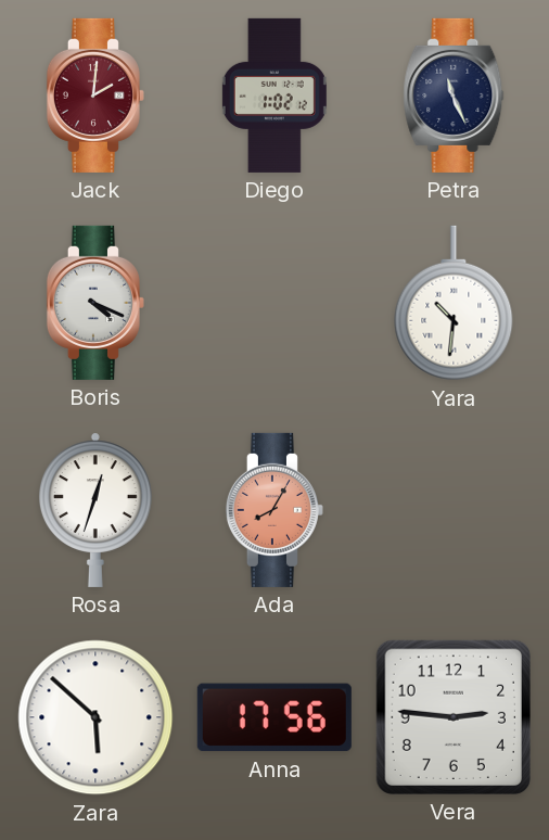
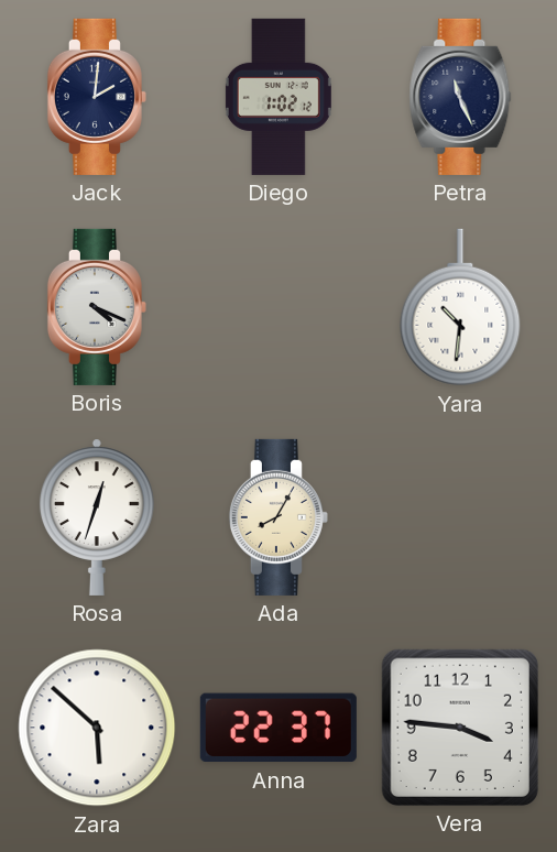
Jack dial: burgundy -> navy (97, 97)
Ada dial: salmon -> cream (278, 517)
Anna: 17:56 -> 22:37 (278, 728)
Vera: 2:46 -> 3:46 (460, 728)
